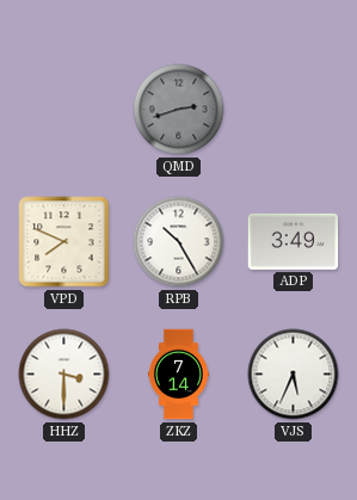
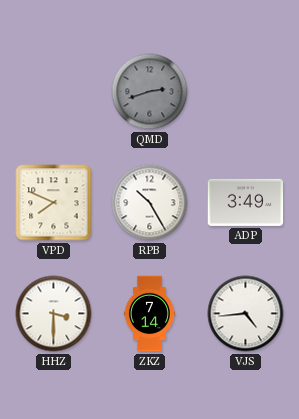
VJS: 5:34 -> 4:44 (246, 314)
